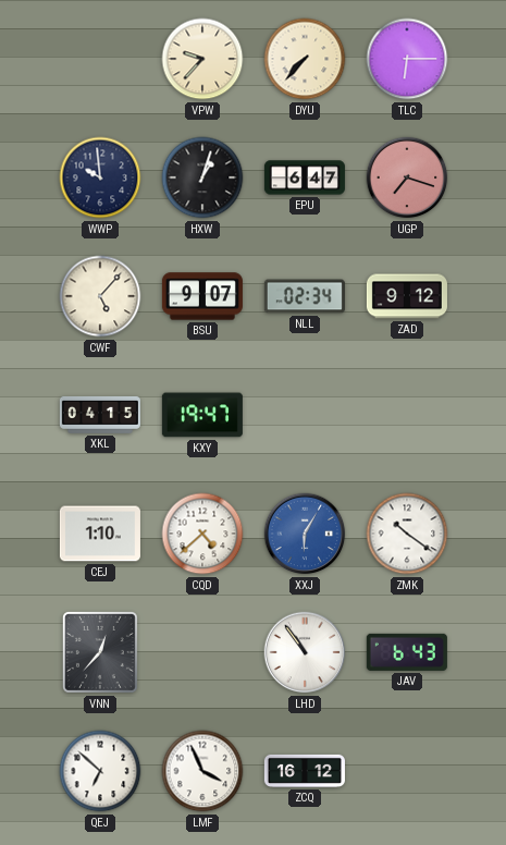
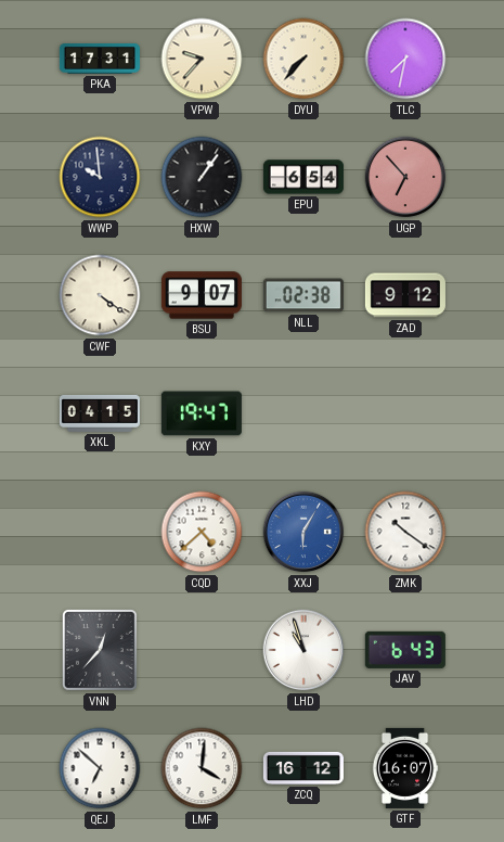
PKA: none -> 17:31 (100, 59)
TLC: 6:15 -> 7:32 (405, 59)
HXW: 1:03 -> 1:06 (202, 177)
EPU: 6:47 -> 6:54 (303, 177)
UGP: 7:18 -> 6:53 (405, 177)
CWF: 5:07 -> 4:21 (100, 295)
NLL: 02:34 -> 02:38 (303, 295)
CEJ: 1:10 -> none (100, 534)
LHD: 10:54 -> 10:57 (303, 650)
LMF: 3:56 -> 4:01 (202, 768)
GTF: none -> 16:07 (405, 768)
